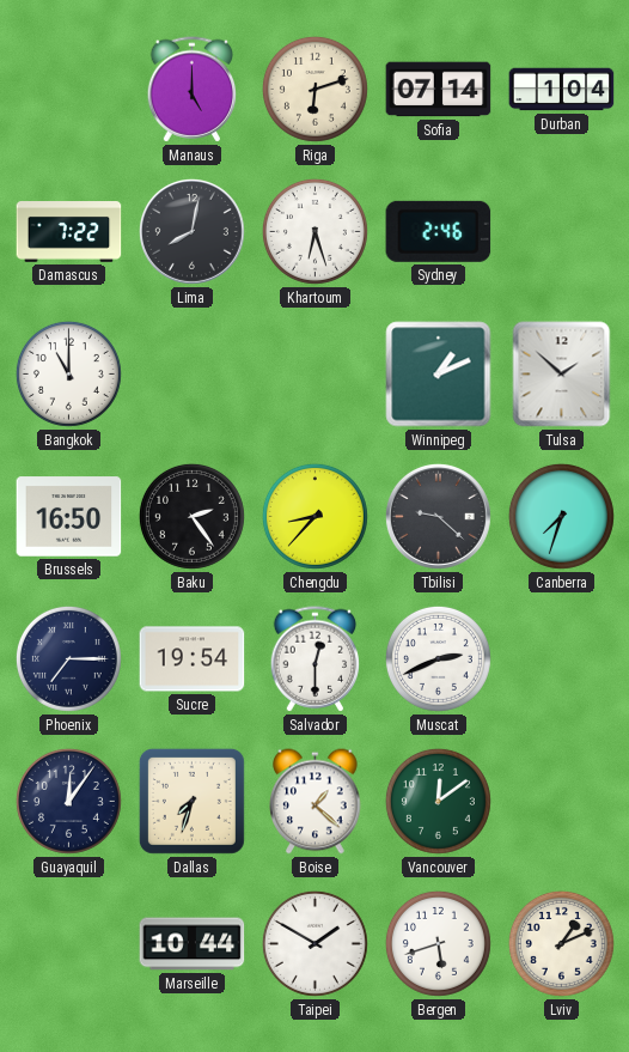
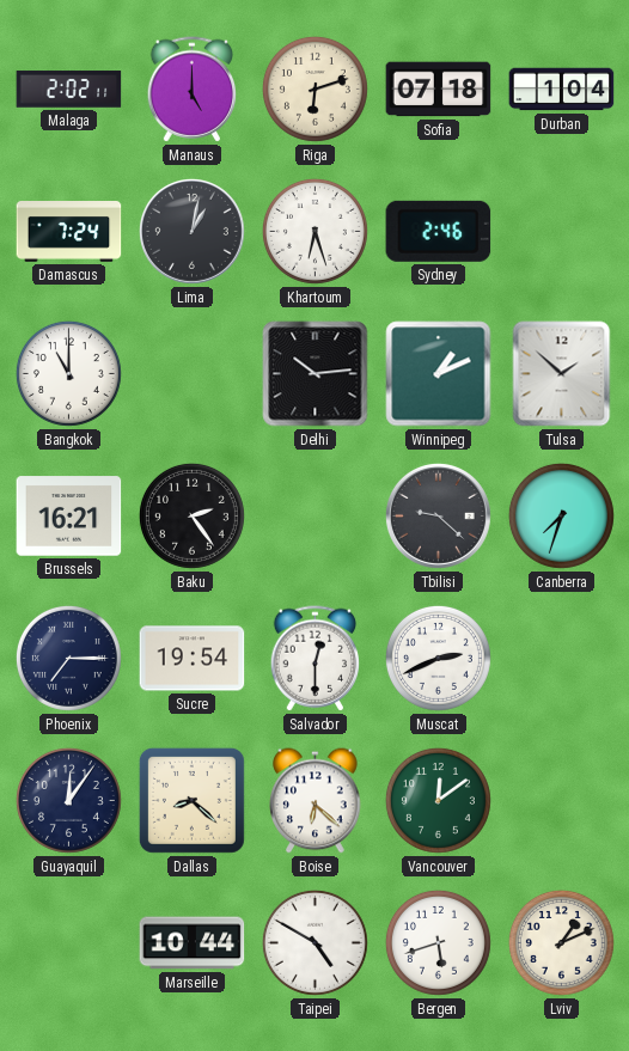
Malaga: none -> 2:02 (69, 90)
Sofia: 07:14 -> 07:18 (439, 90)
Damascus: 7:22 -> 7:24 (69, 232)
Lima: 8:02 -> 1:02 (191, 231)
Delhi: none -> 10:14 (316, 374)
Brussels: 16:50 -> 16:21 (69, 517)
Chengdu: 8:37 -> none (314, 516)
Dallas: 7:33 -> 8:22 (191, 800)
Boise: 1:22 -> 6:22 (316, 801)
Taipei: 1:50 -> 4:50 (314, 942)
